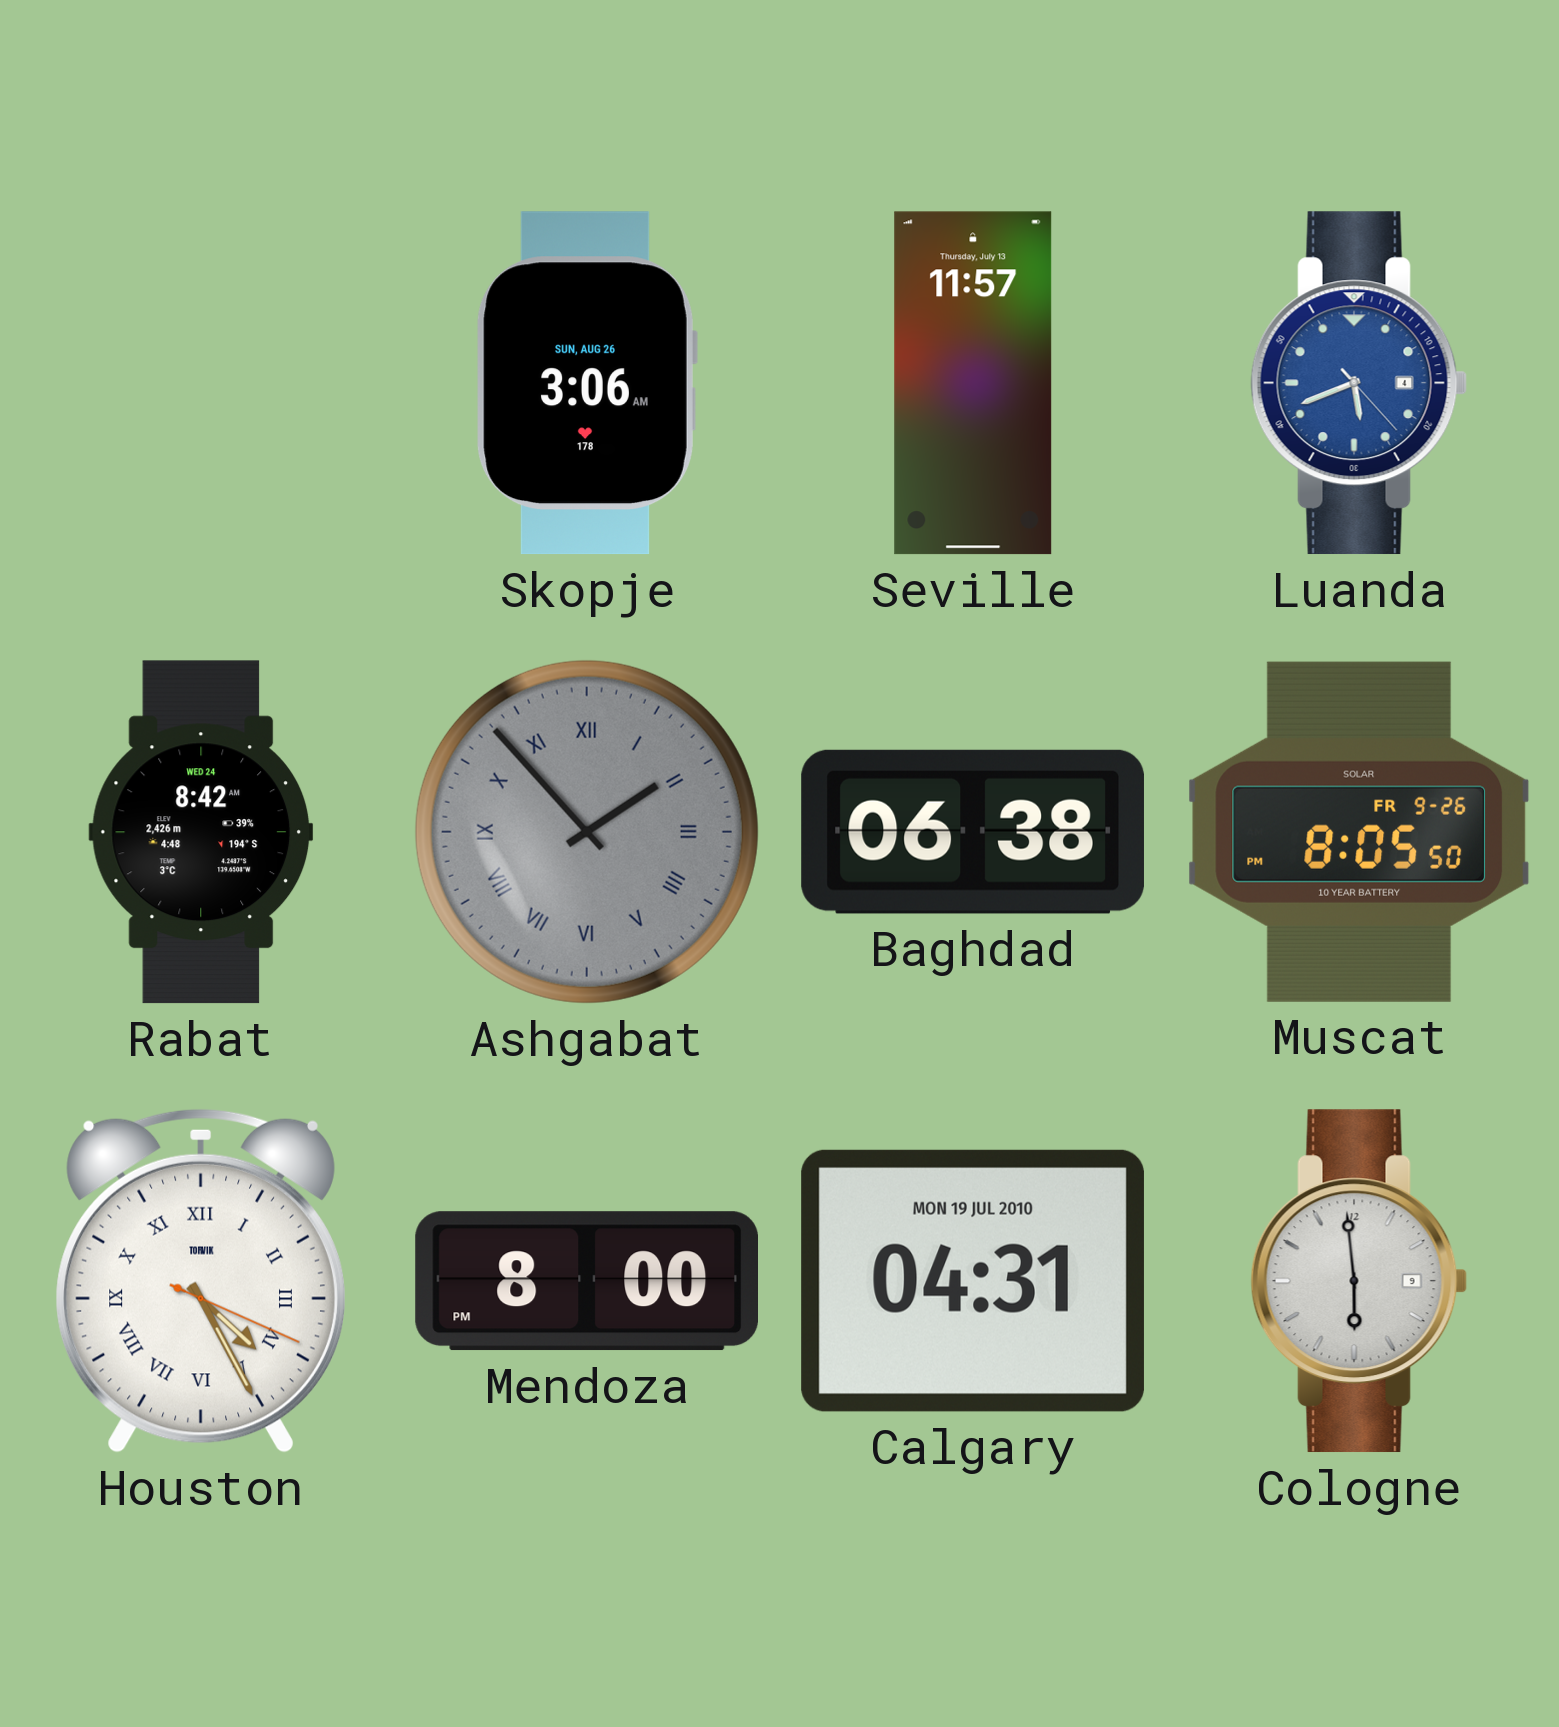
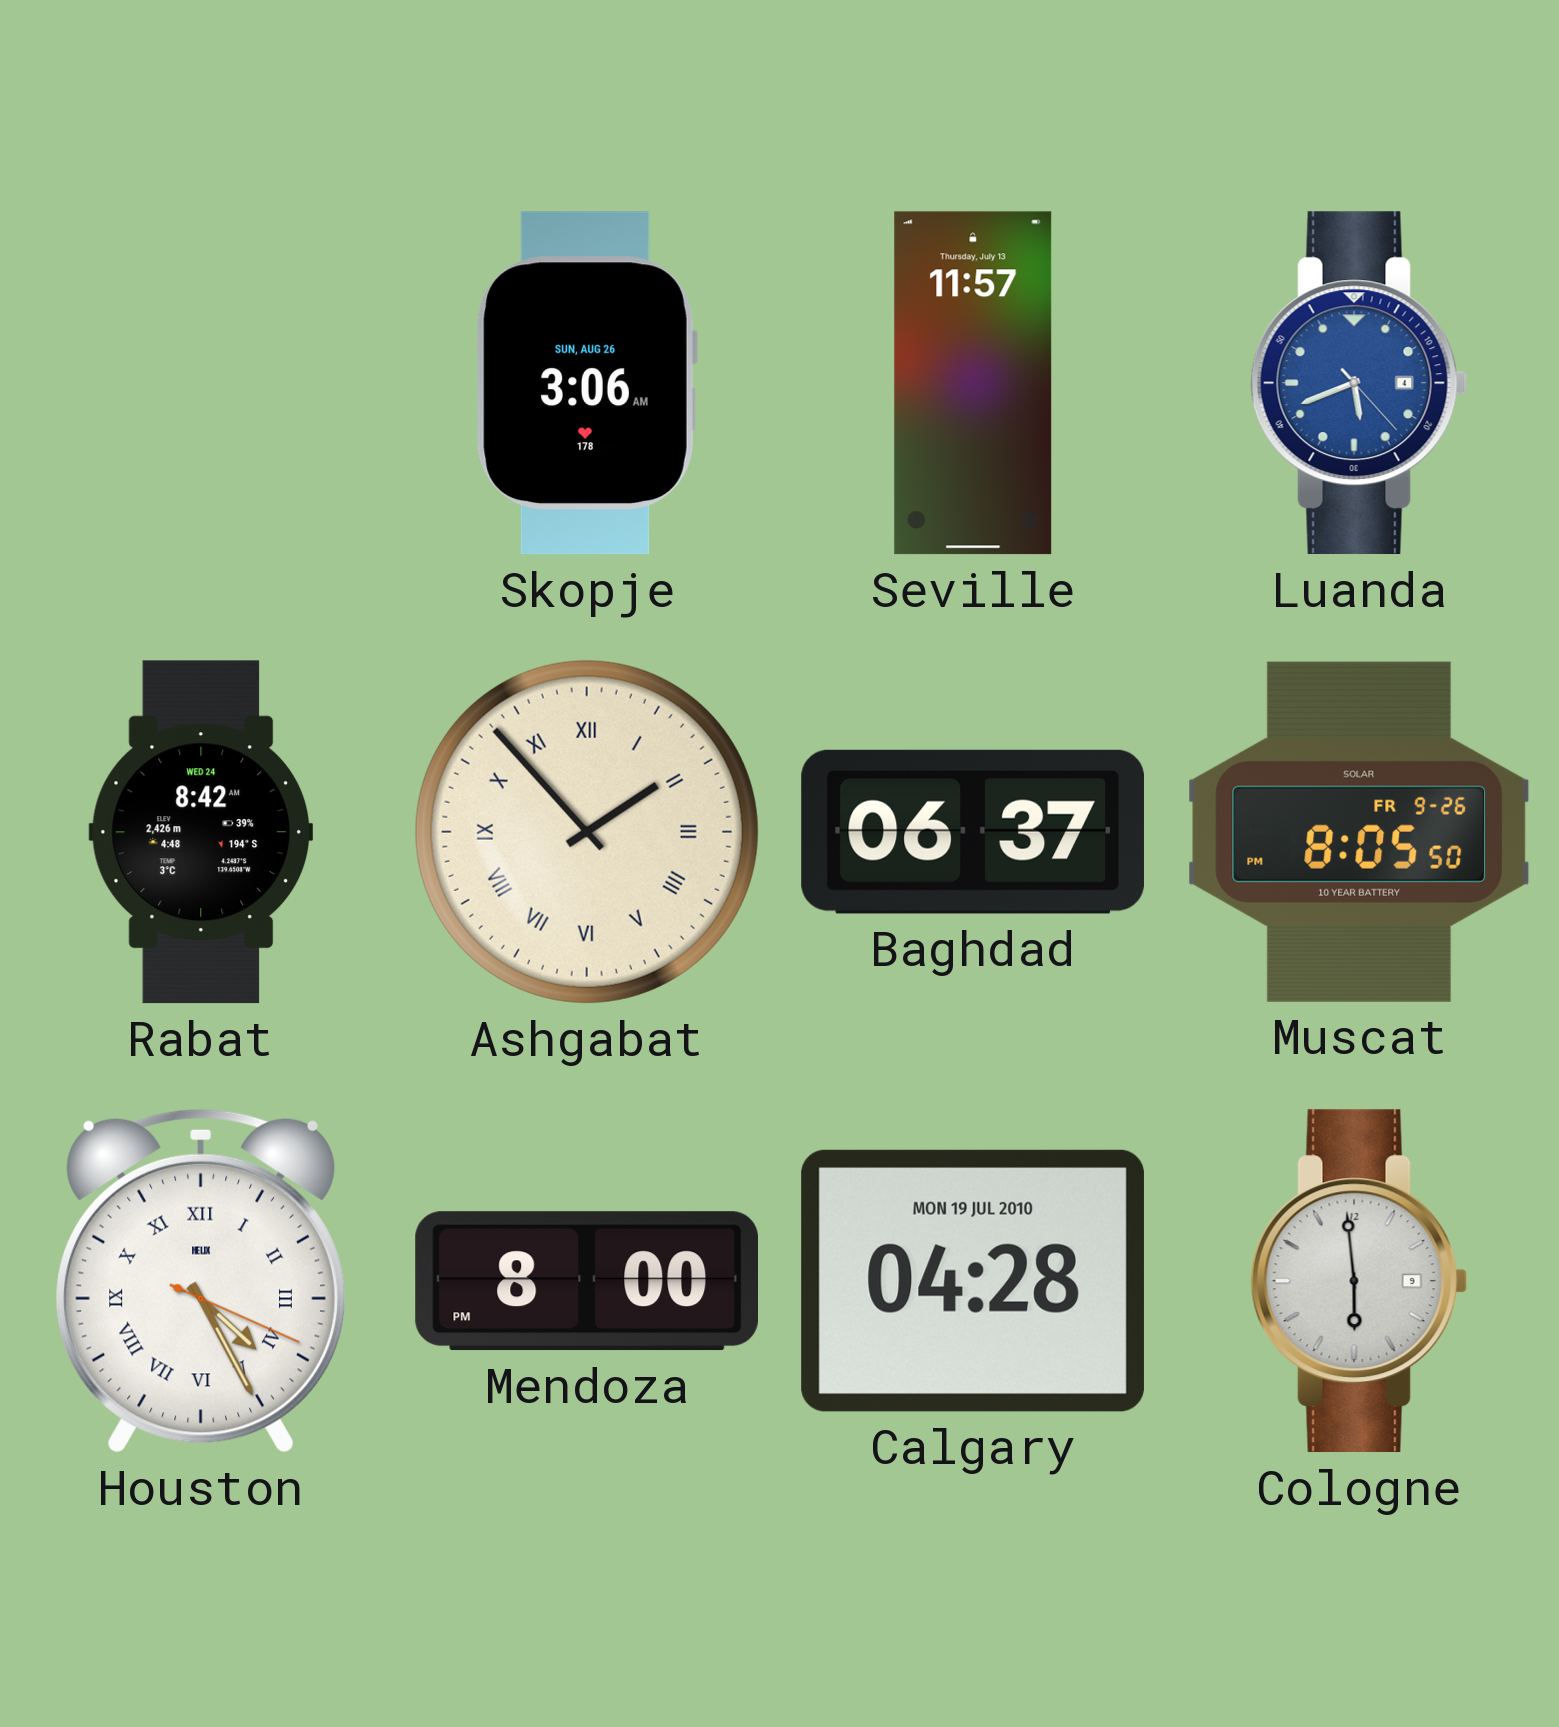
Ashgabat dial: grey -> cream (587, 832)
Baghdad: 06:38 -> 06:37 (973, 832)
Houston brand: TORVIK -> HELIX (201, 1281)
Calgary: 04:31 -> 04:28 (973, 1281)
